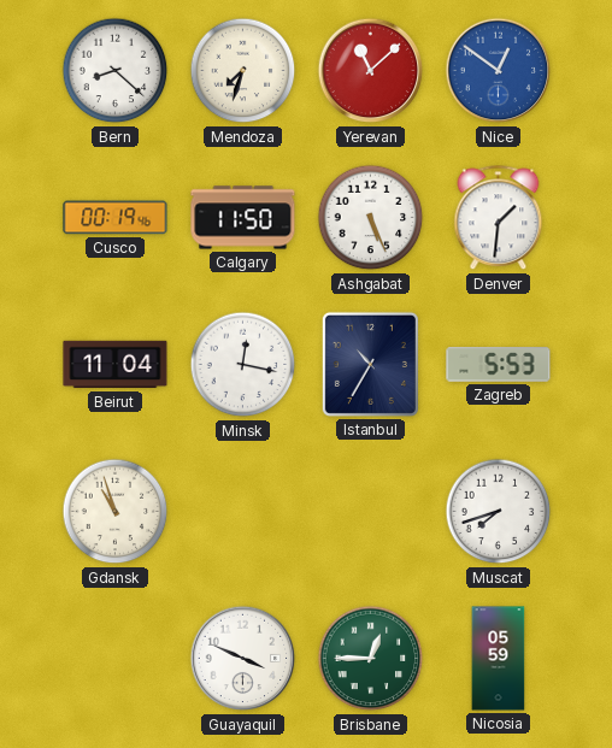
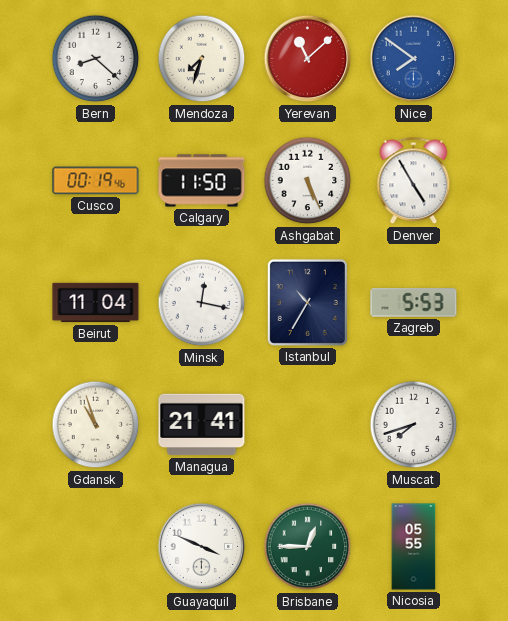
Nice: 12:51 -> 7:51 (414, 59)
Denver: 1:31 -> 4:55 (414, 181)
Managua: none -> 21:41 (202, 425)
Nicosia: 05:59 -> 05:55 (414, 547)
